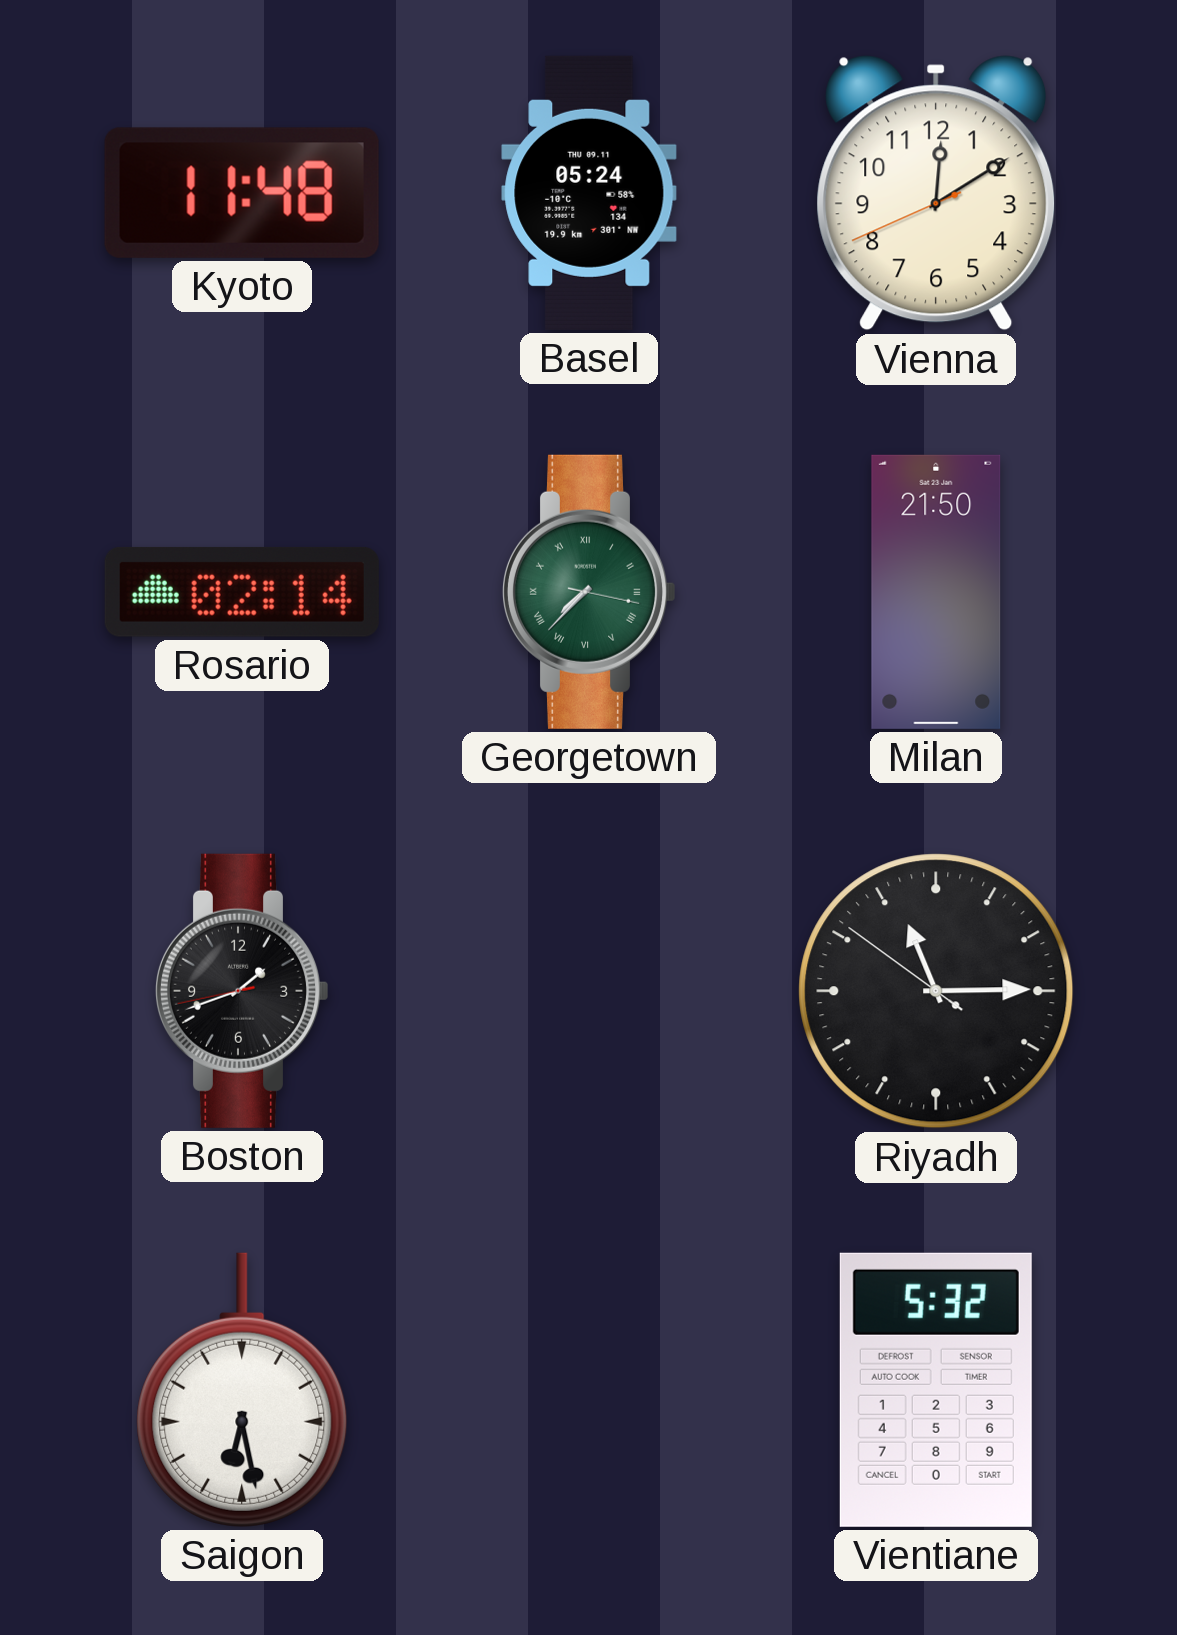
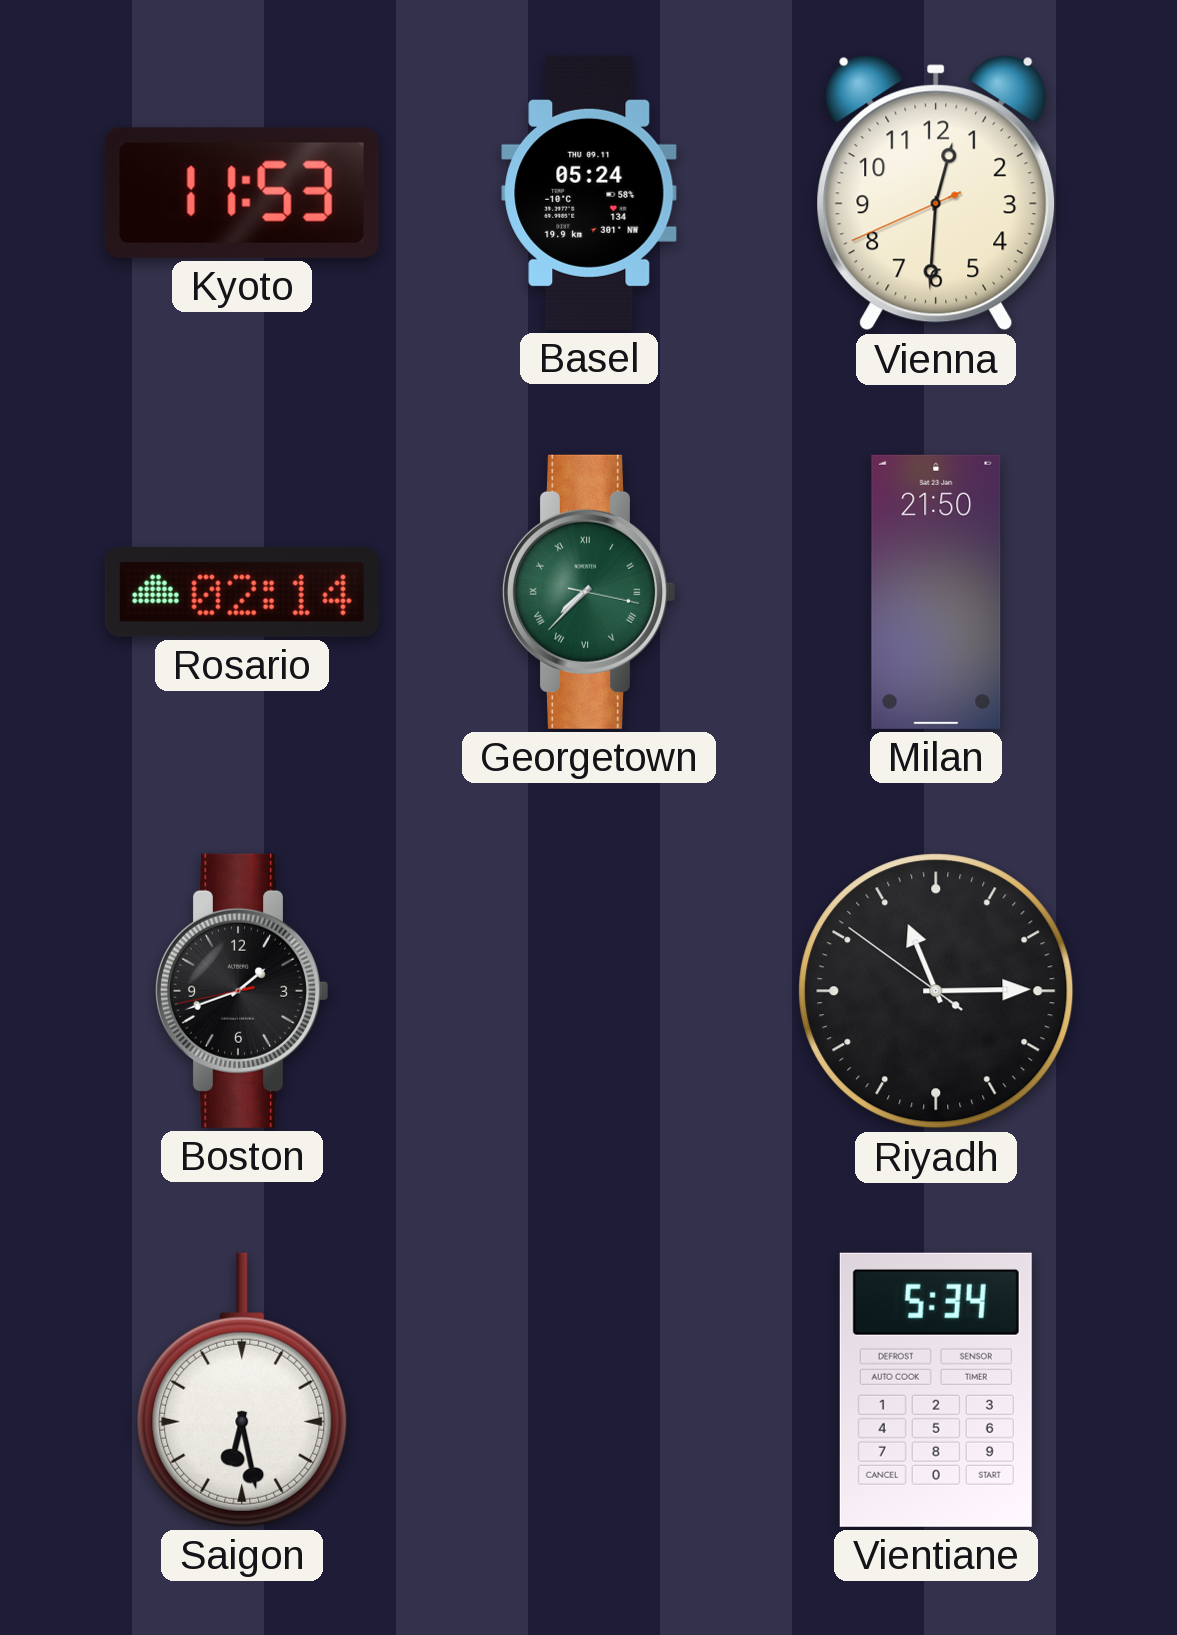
Kyoto: 11:48 -> 11:53 (242, 193)
Vienna: 12:09 -> 12:30 (936, 193)
Vientiane: 5:32 -> 5:34 (936, 1390)
